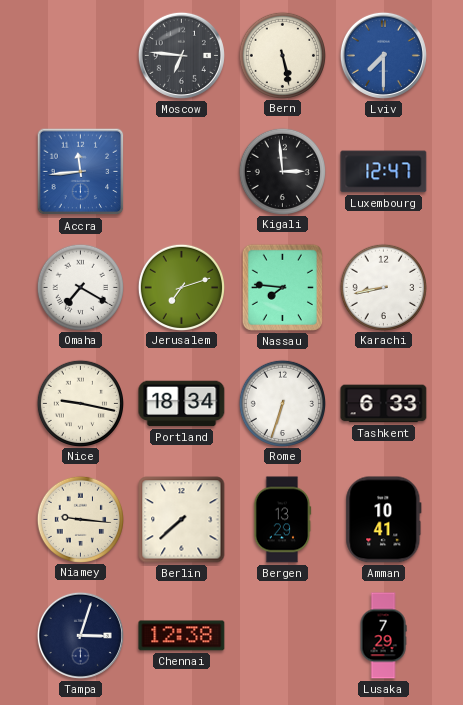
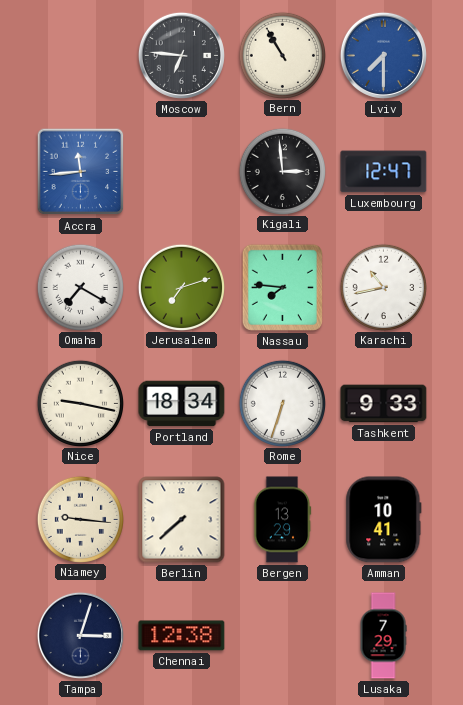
Bern: 5:28 -> 10:55 (282, 55)
Karachi: 8:43 -> 10:43 (383, 287)
Tashkent: 6:33 -> 9:33 (384, 404)
